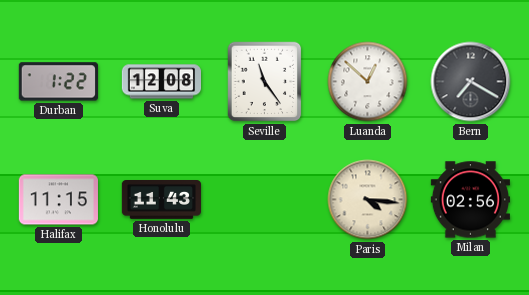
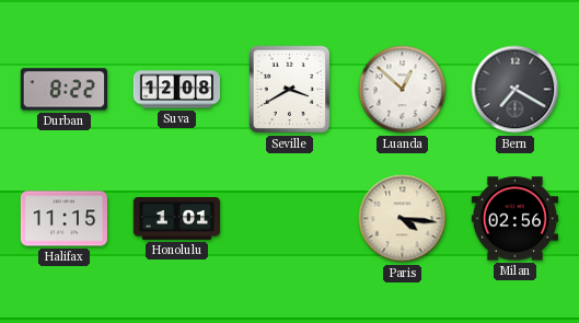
Durban: 1:22 -> 8:22 (63, 90)
Seville: 11:24 -> 3:40 (290, 90)
Honolulu: 11:43 -> 1:01 (176, 219)
